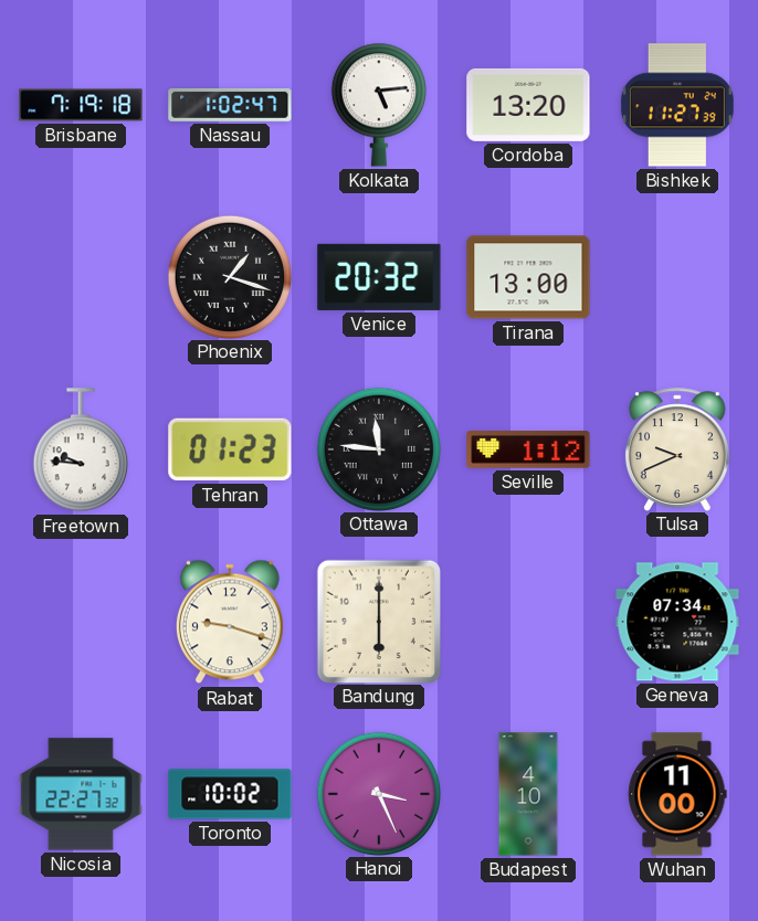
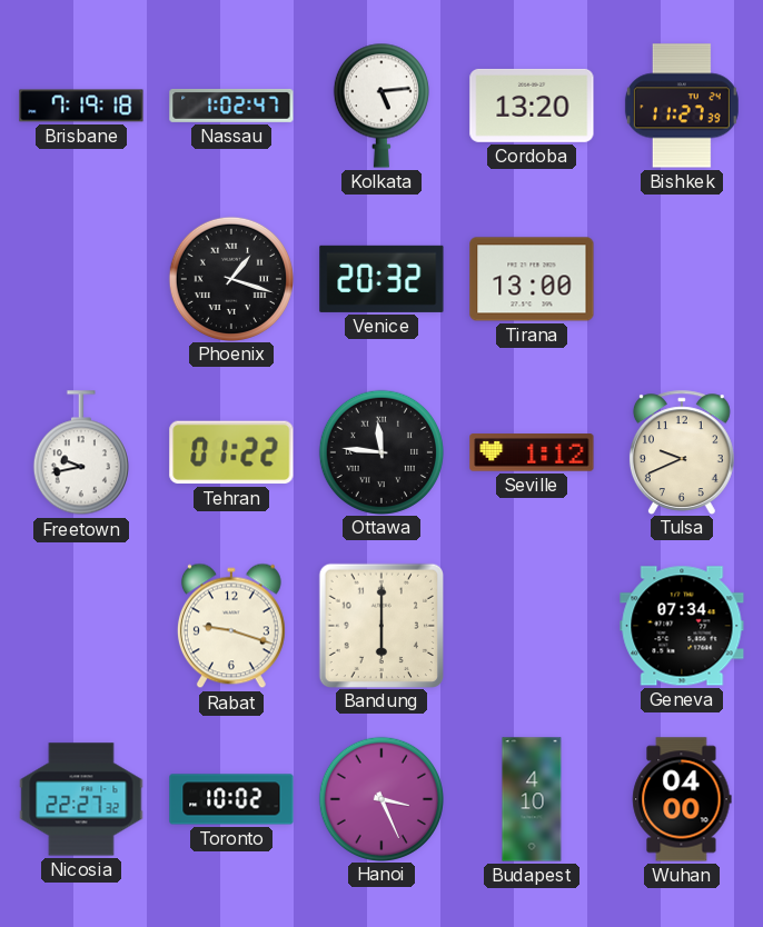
Freetown: 9:46 -> 9:43 (81, 453)
Tehran: 01:23 -> 01:22 (231, 452)
Wuhan: 11:00 -> 04:00 (682, 799)
